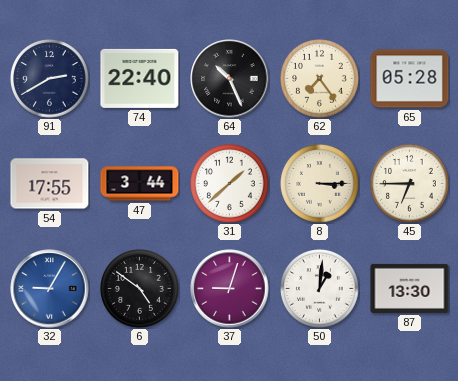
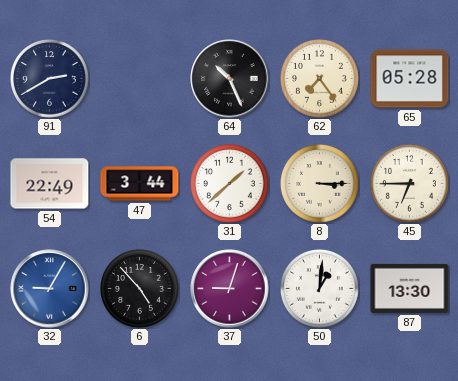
74: 22:40 -> none (140, 78)
54: 17:55 -> 22:49 (50, 184)
6: 4:51 -> 4:53 (140, 289)
